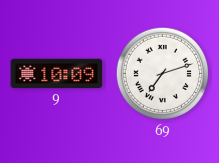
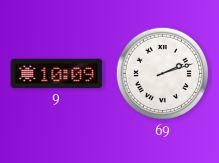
69: 7:12 -> 2:12 (163, 74)
